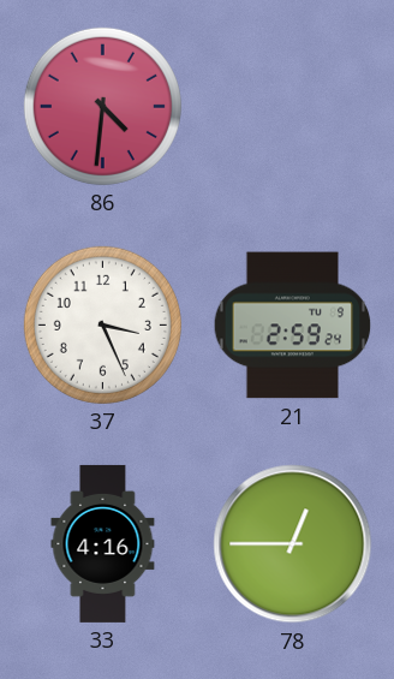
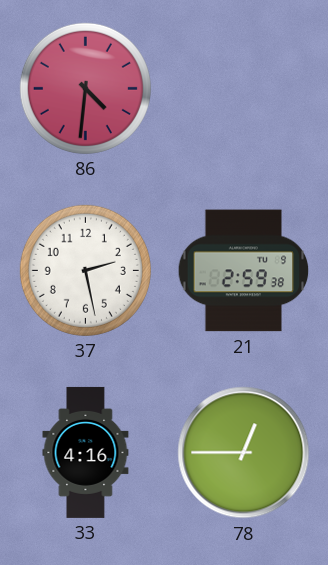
37: 3:26 -> 2:28 (85, 270)
21: 2:59:24 -> 2:59:38 (244, 271)
